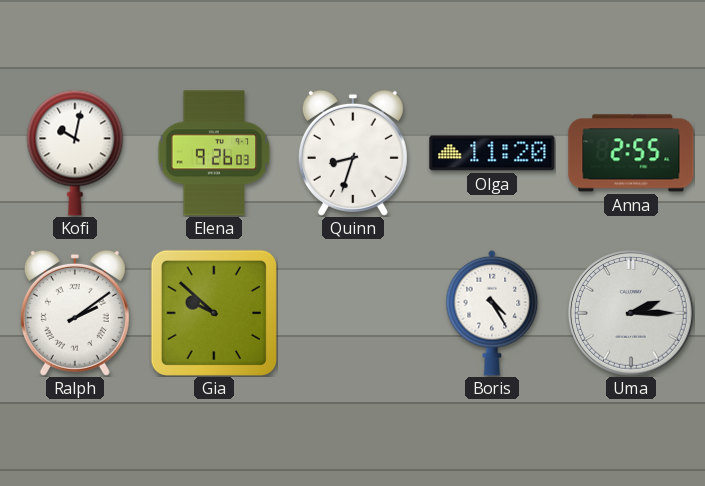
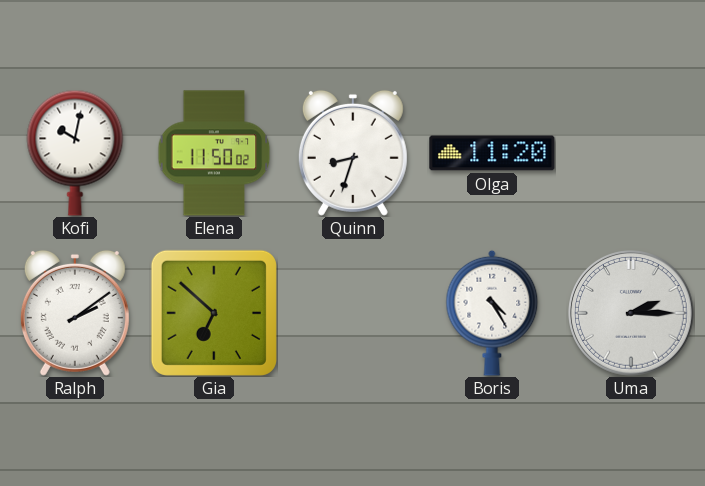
Elena: 9:26 -> 11:50 (214, 153)
Anna: 2:55 -> none (631, 153)
Gia: 9:52 -> 6:52 (214, 313)
